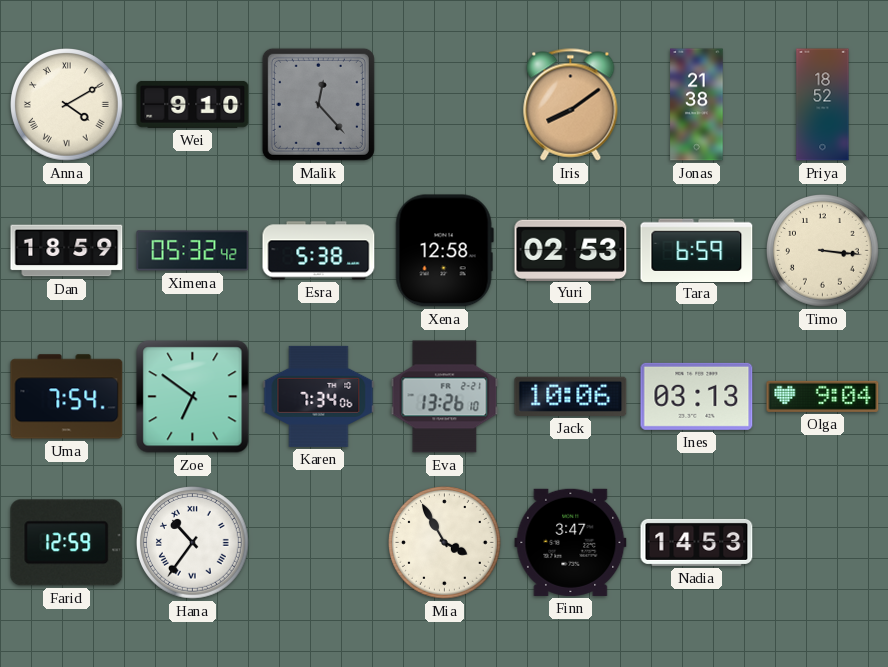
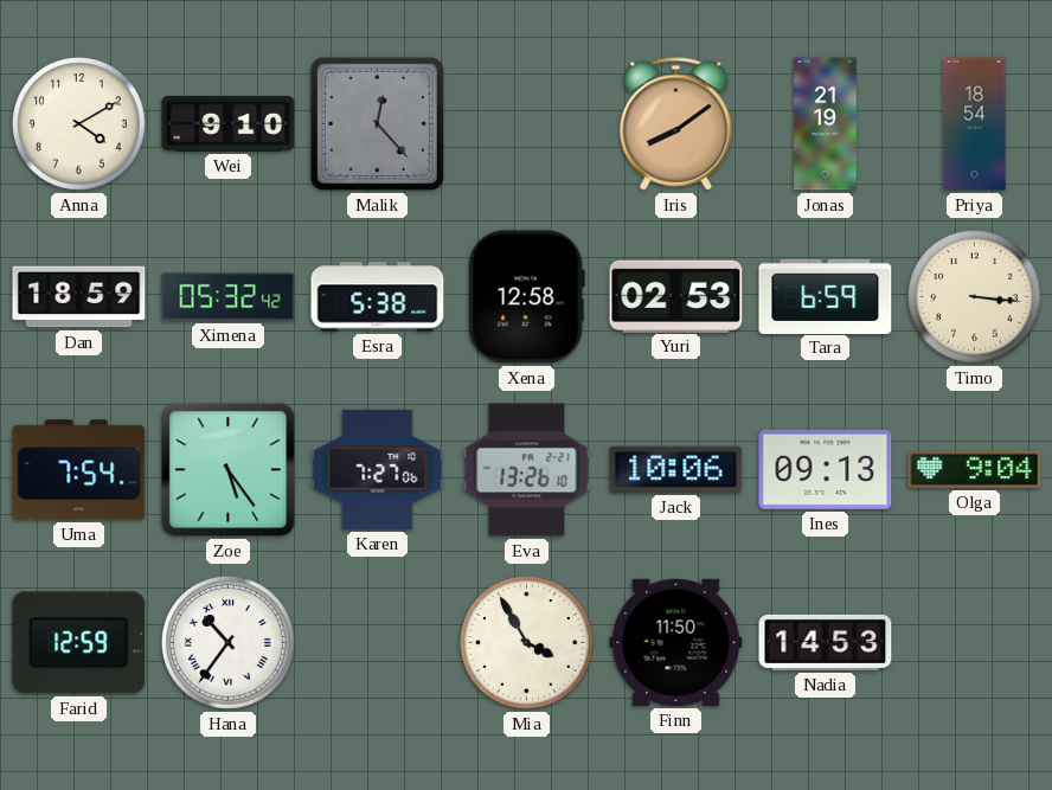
Anna numerals: Roman -> Arabic (79, 124)
Jonas: 21:38 -> 21:19 (826, 124)
Priya: 18:52 -> 18:54 (975, 124)
Zoe: 6:51 -> 5:24 (229, 470)
Karen: 7:34 -> 7:27 (378, 469)
Ines: 03:13 -> 09:13 (826, 469)
Finn: 3:47 -> 11:50 (676, 642)
